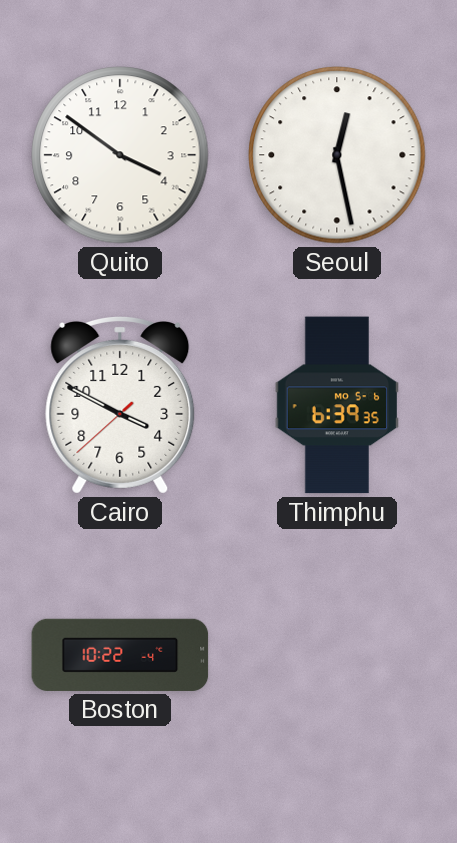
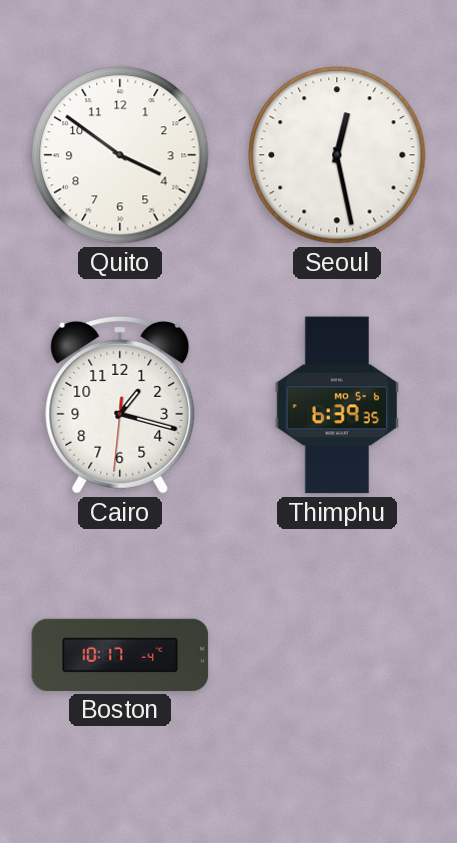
Cairo: 3:49 -> 1:17 (120, 405)
Boston: 10:22 -> 10:17 (120, 655)
